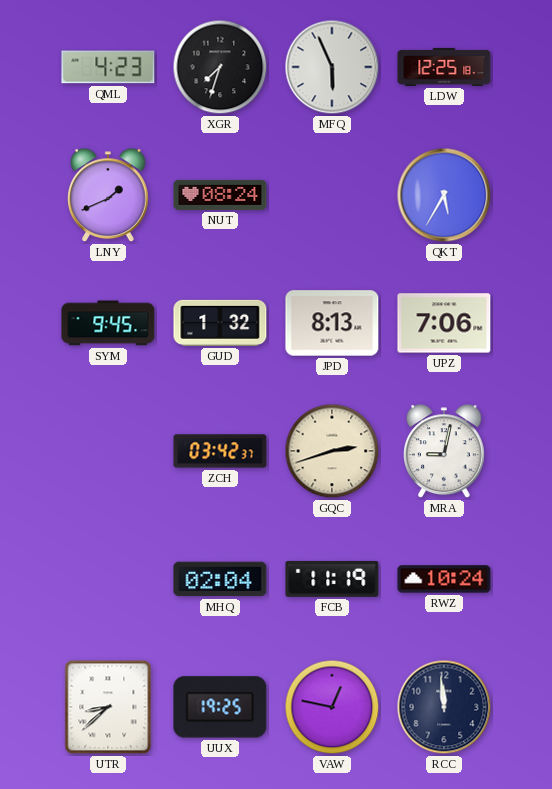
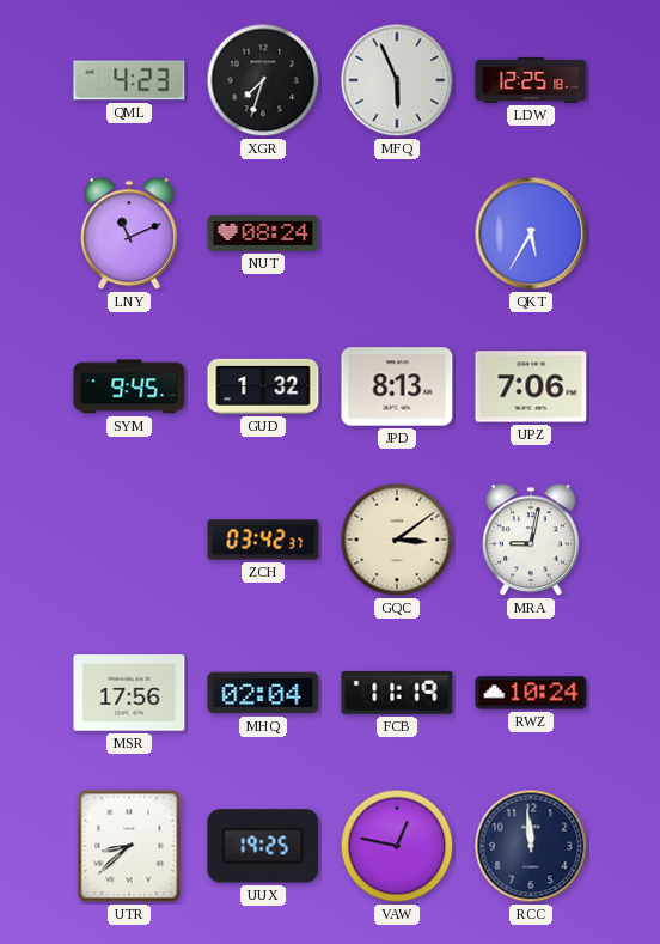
LNY: 1:41 -> 11:11 (130, 235)
GQC: 2:42 -> 3:09 (397, 540)
MSR: none -> 17:56 (129, 693)
